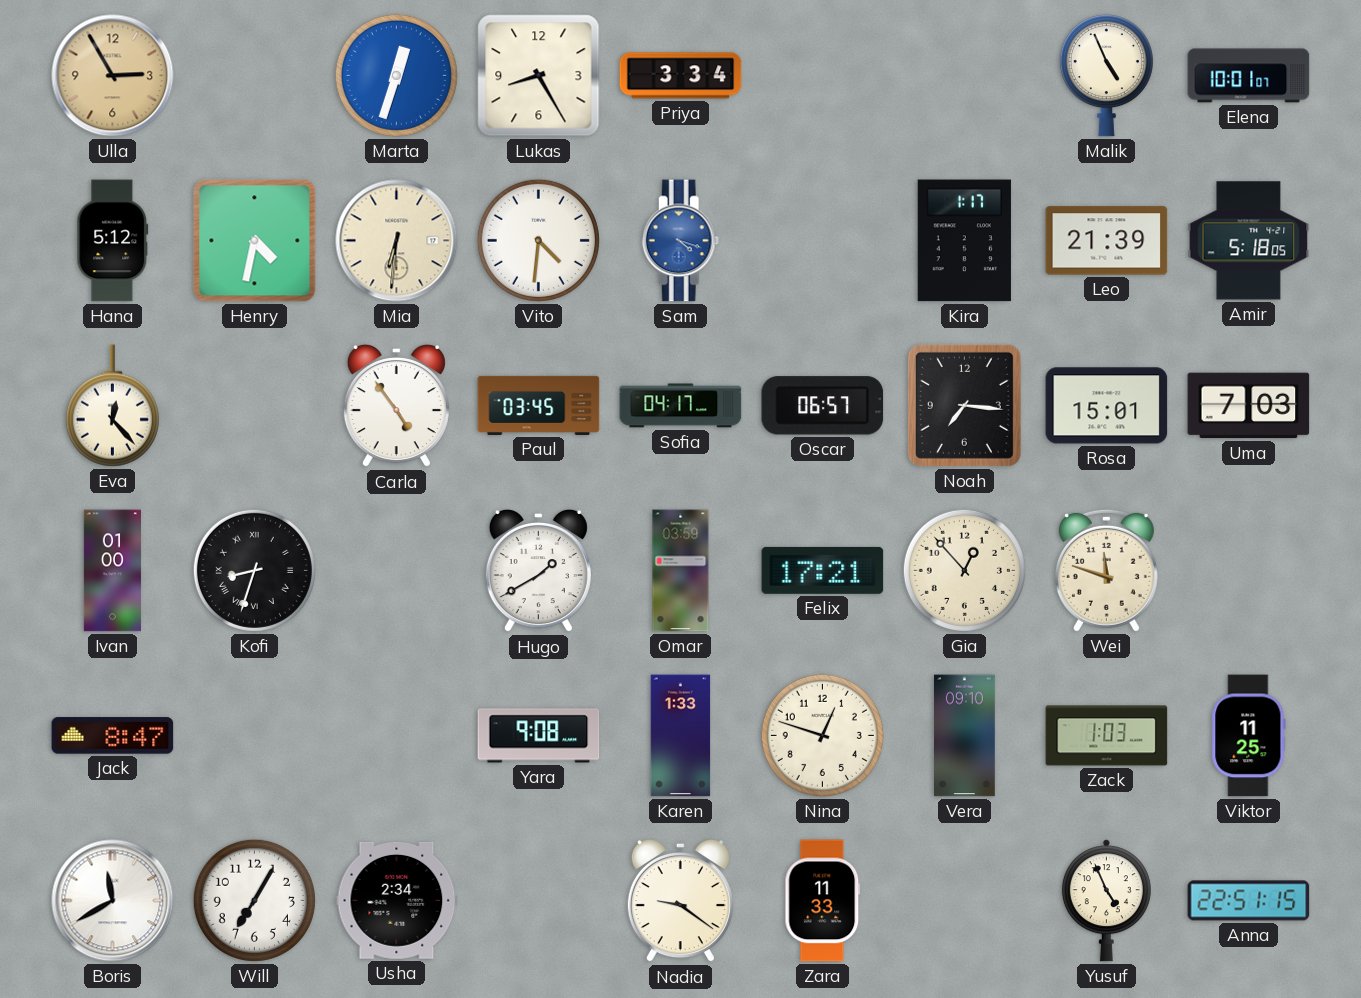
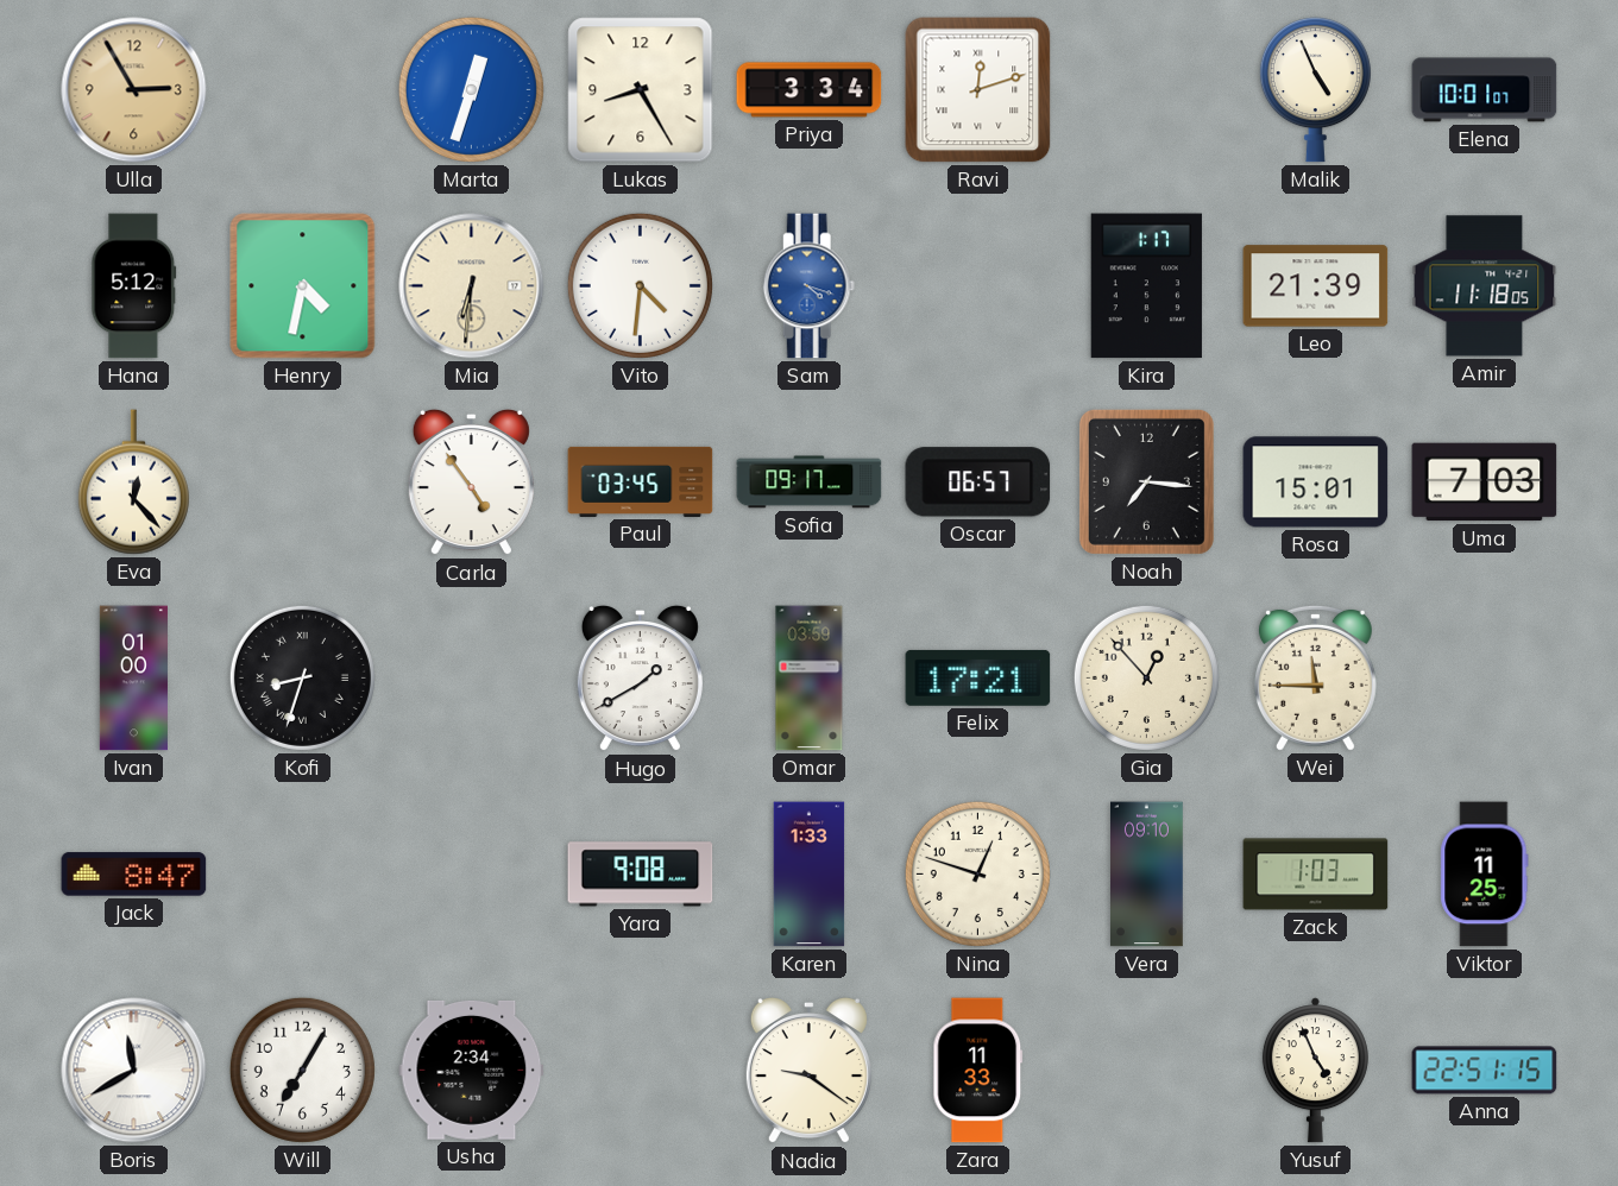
Ravi: none -> 12:12 (978, 90)
Amir: 5:18 -> 11:18 (1485, 286)
Sofia: 04:17 -> 09:17 (810, 482)
Wei: 11:48 -> 11:45 (1315, 677)
